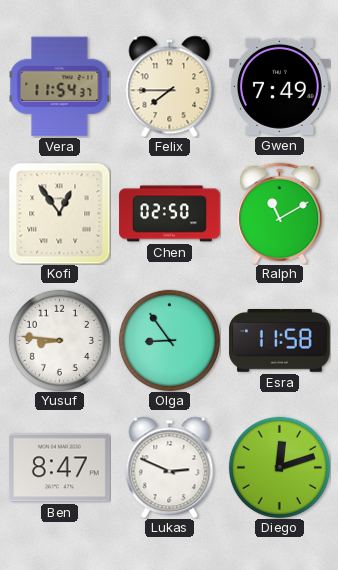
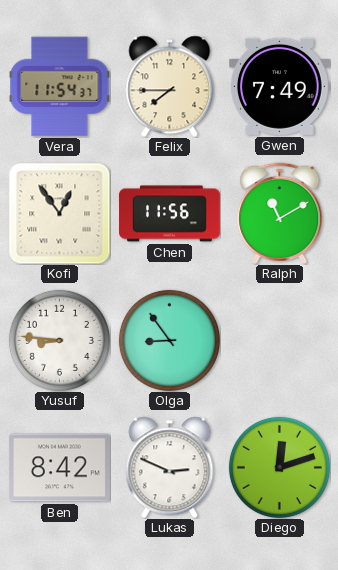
Chen: 02:50 -> 11:56 (170, 214)
Esra: 11:58 -> none (280, 341)
Ben: 8:47 -> 8:42 (59, 468)
